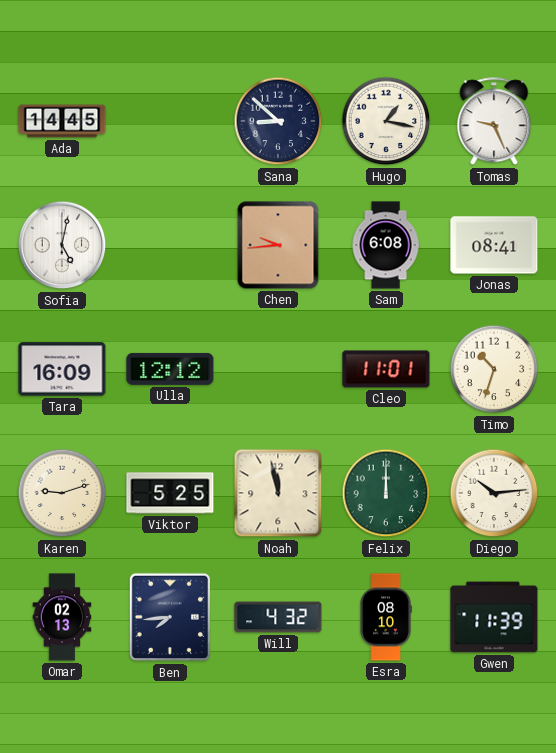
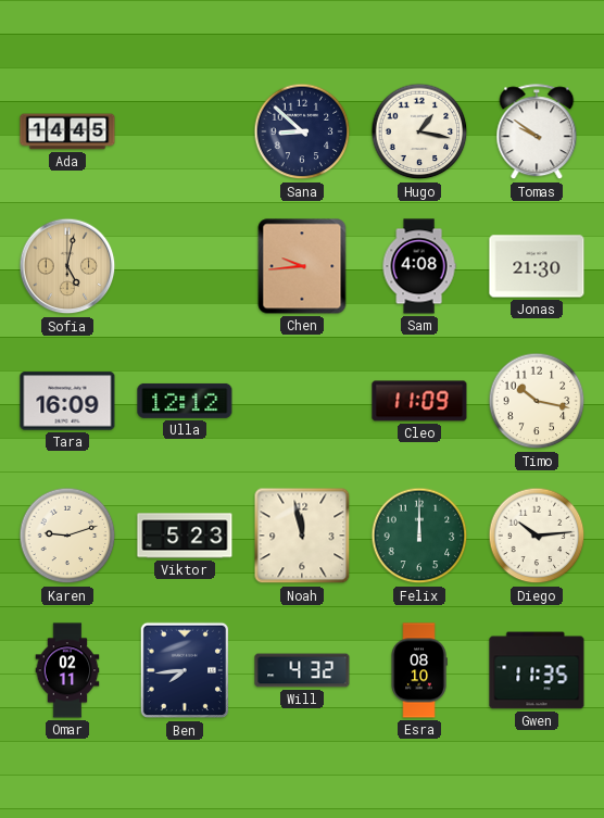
Tomas: 9:26 -> 9:51 (537, 133)
Sofia dial: white -> champagne (67, 266)
Sam: 6:08 -> 4:08 (419, 266)
Jonas: 08:41 -> 21:30 (537, 266)
Cleo: 11:01 -> 11:09 (419, 401)
Timo: 10:33 -> 10:17 (537, 401)
Viktor: 5:25 -> 5:23 (185, 536)
Omar: 02:13 -> 02:11 (67, 670)
Gwen: 11:39 -> 11:35 (537, 670)
